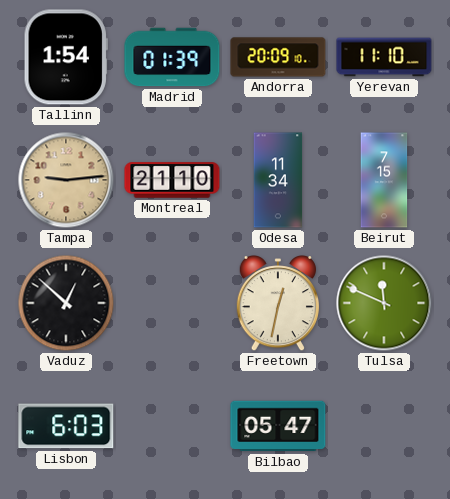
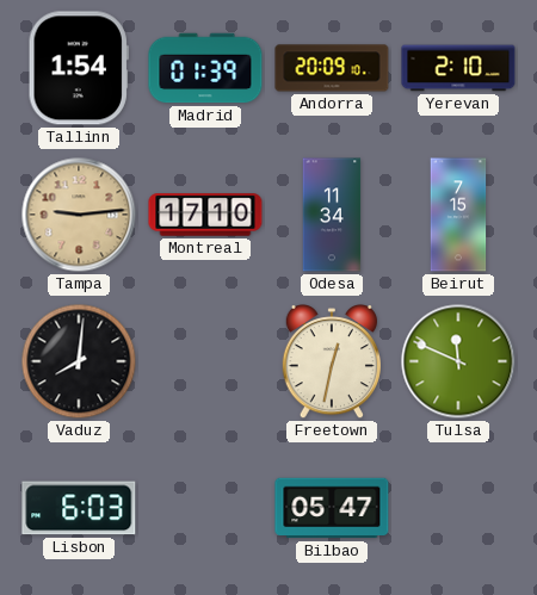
Yerevan: 11:10 -> 2:10 (458, 68)
Montreal: 21:10 -> 17:10 (205, 215)
Vaduz: 12:52 -> 8:01 (79, 361)
